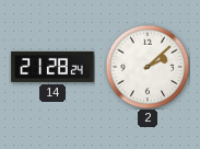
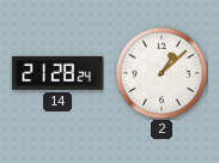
2: 2:08 -> 1:08 (162, 73)
